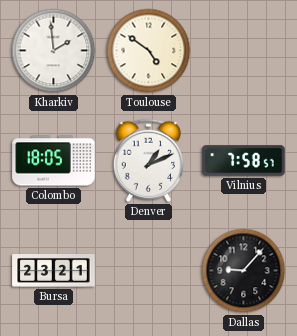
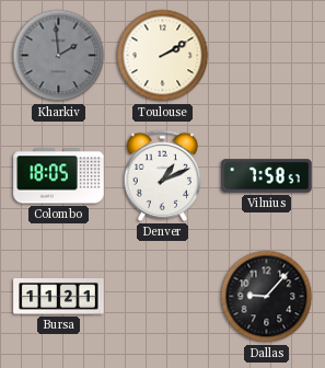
Kharkiv dial: white -> grey (59, 56)
Toulouse: 4:51 -> 2:10 (163, 56)
Bursa: 23:21 -> 11:21 (59, 297)
